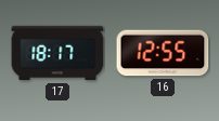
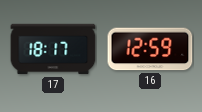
16: 12:55 -> 12:59 (150, 49)
